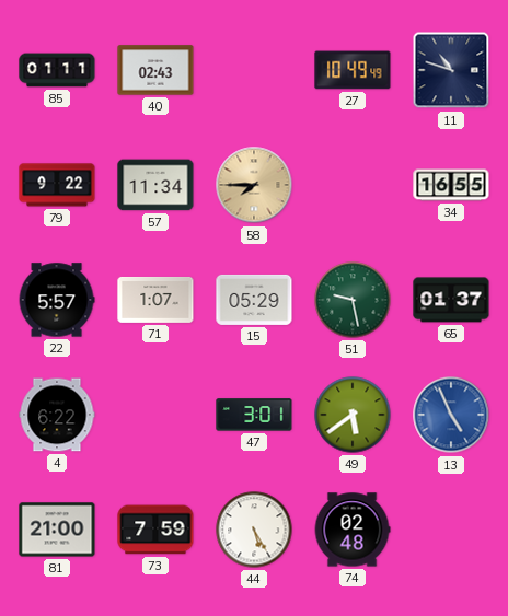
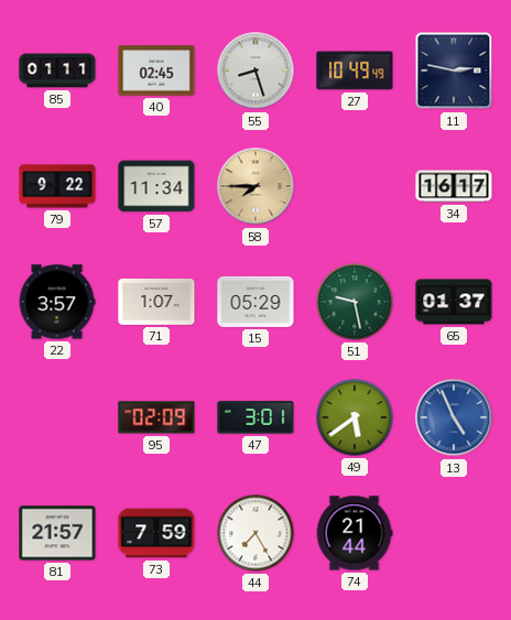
40: 02:43 -> 02:45 (156, 70)
55: none -> 8:27 (255, 70)
11: 10:48 -> 2:47 (454, 70)
34: 16:55 -> 16:17 (454, 186)
22: 5:57 -> 3:57 (57, 302)
4: 6:22 -> none (57, 415)
95: none -> 02:09 (156, 417)
81: 21:00 -> 21:57 (57, 533)
44: 5:25 -> 7:25 (255, 533)
74: 02:48 -> 21:44 (355, 533)
